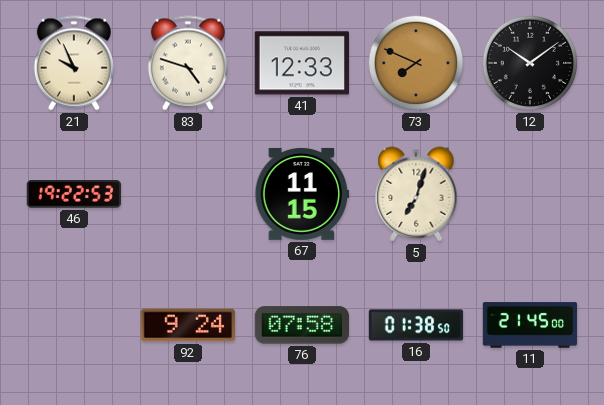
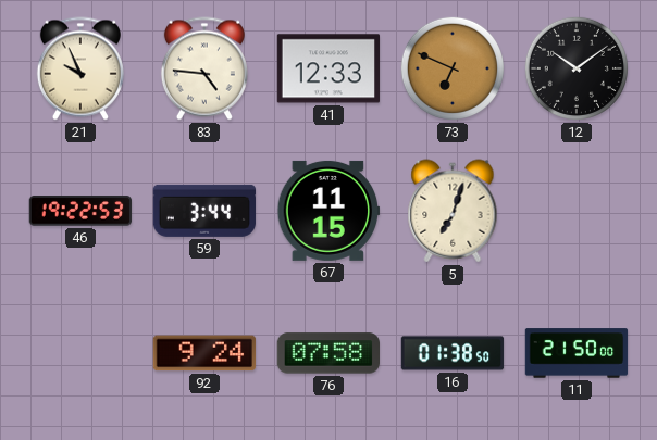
83: 4:48 -> 4:46 (204, 68)
73: 7:49 -> 6:49 (453, 68)
59: none -> 3:44 (204, 211)
11: 21:45 -> 21:50 (577, 353)
